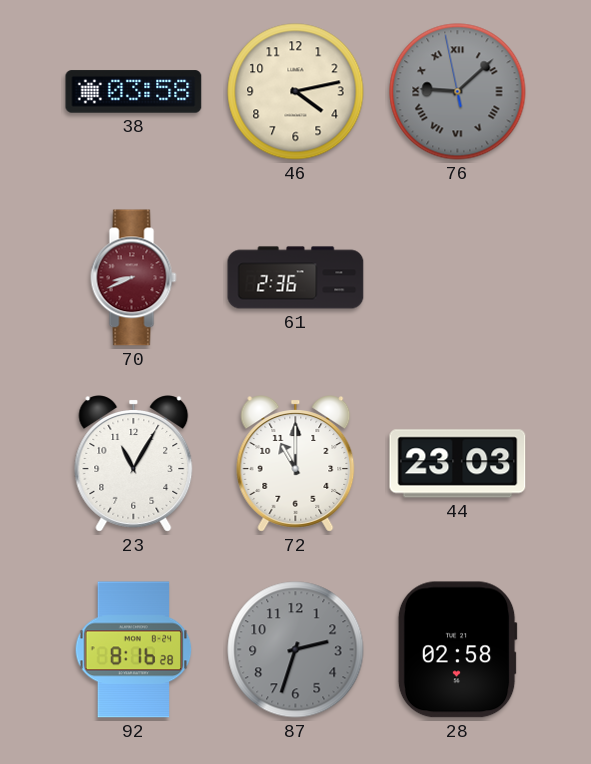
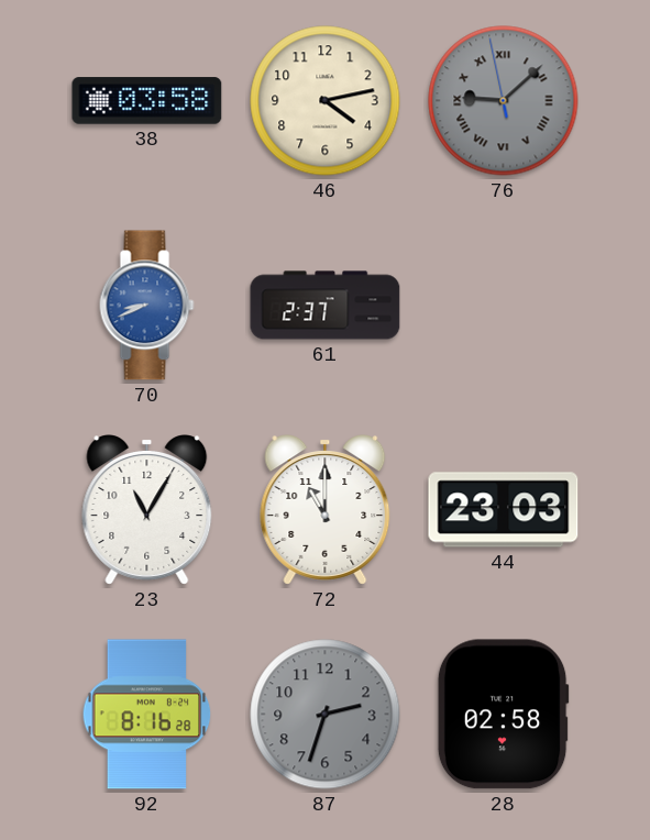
70 dial: burgundy -> blue (147, 306)
61: 2:36 -> 2:37 (326, 306)
